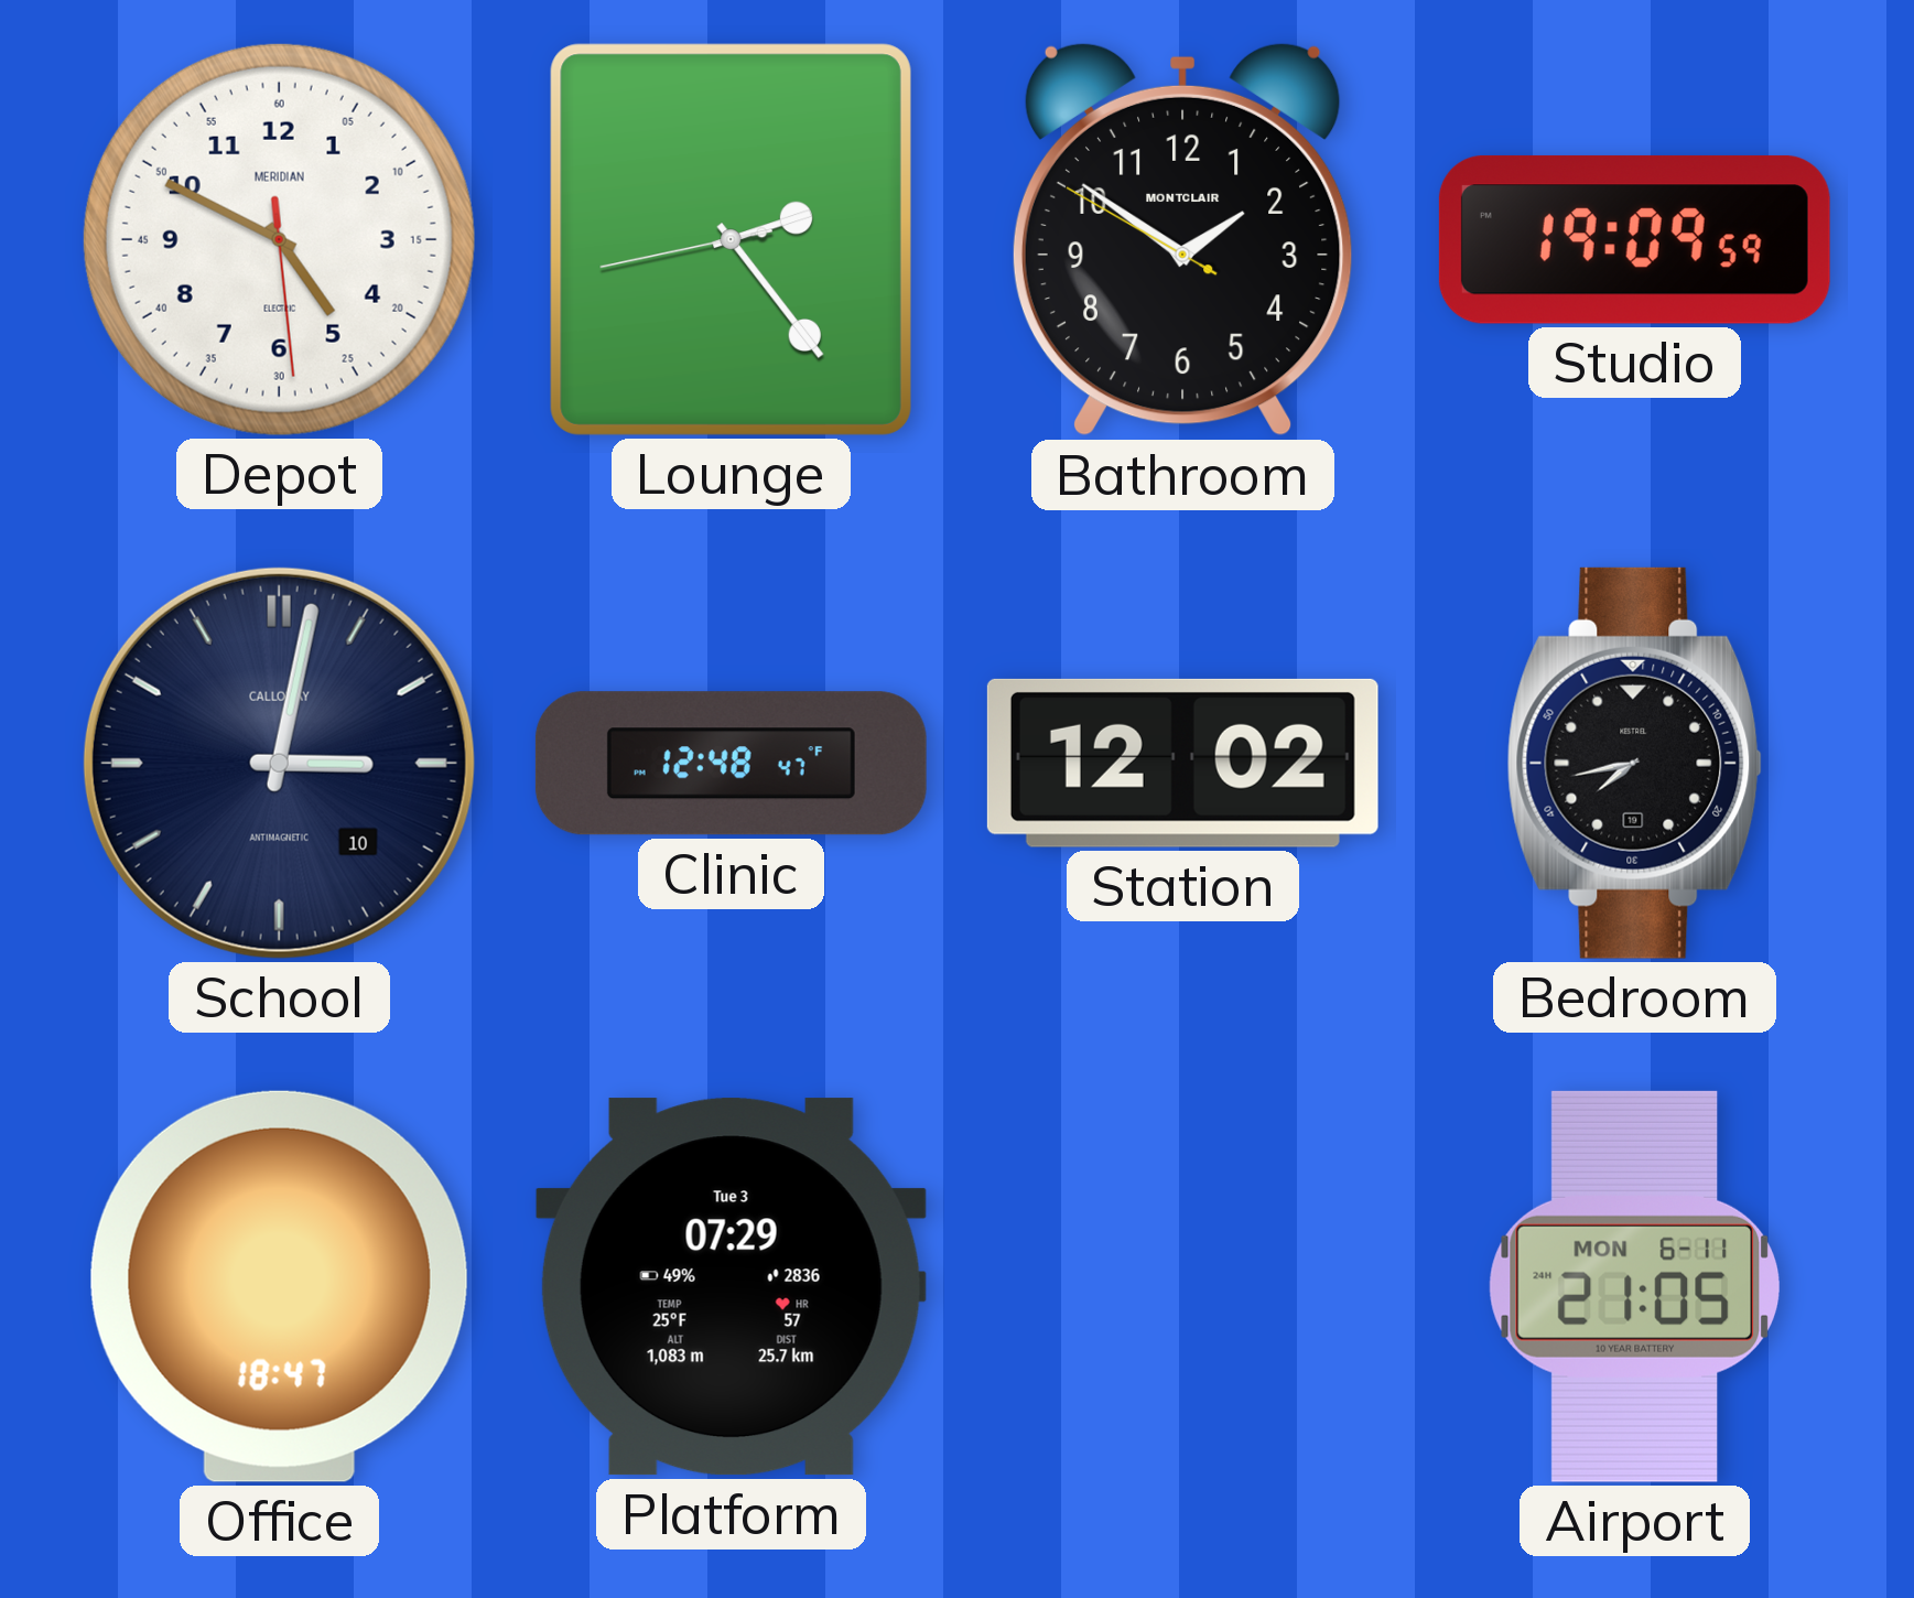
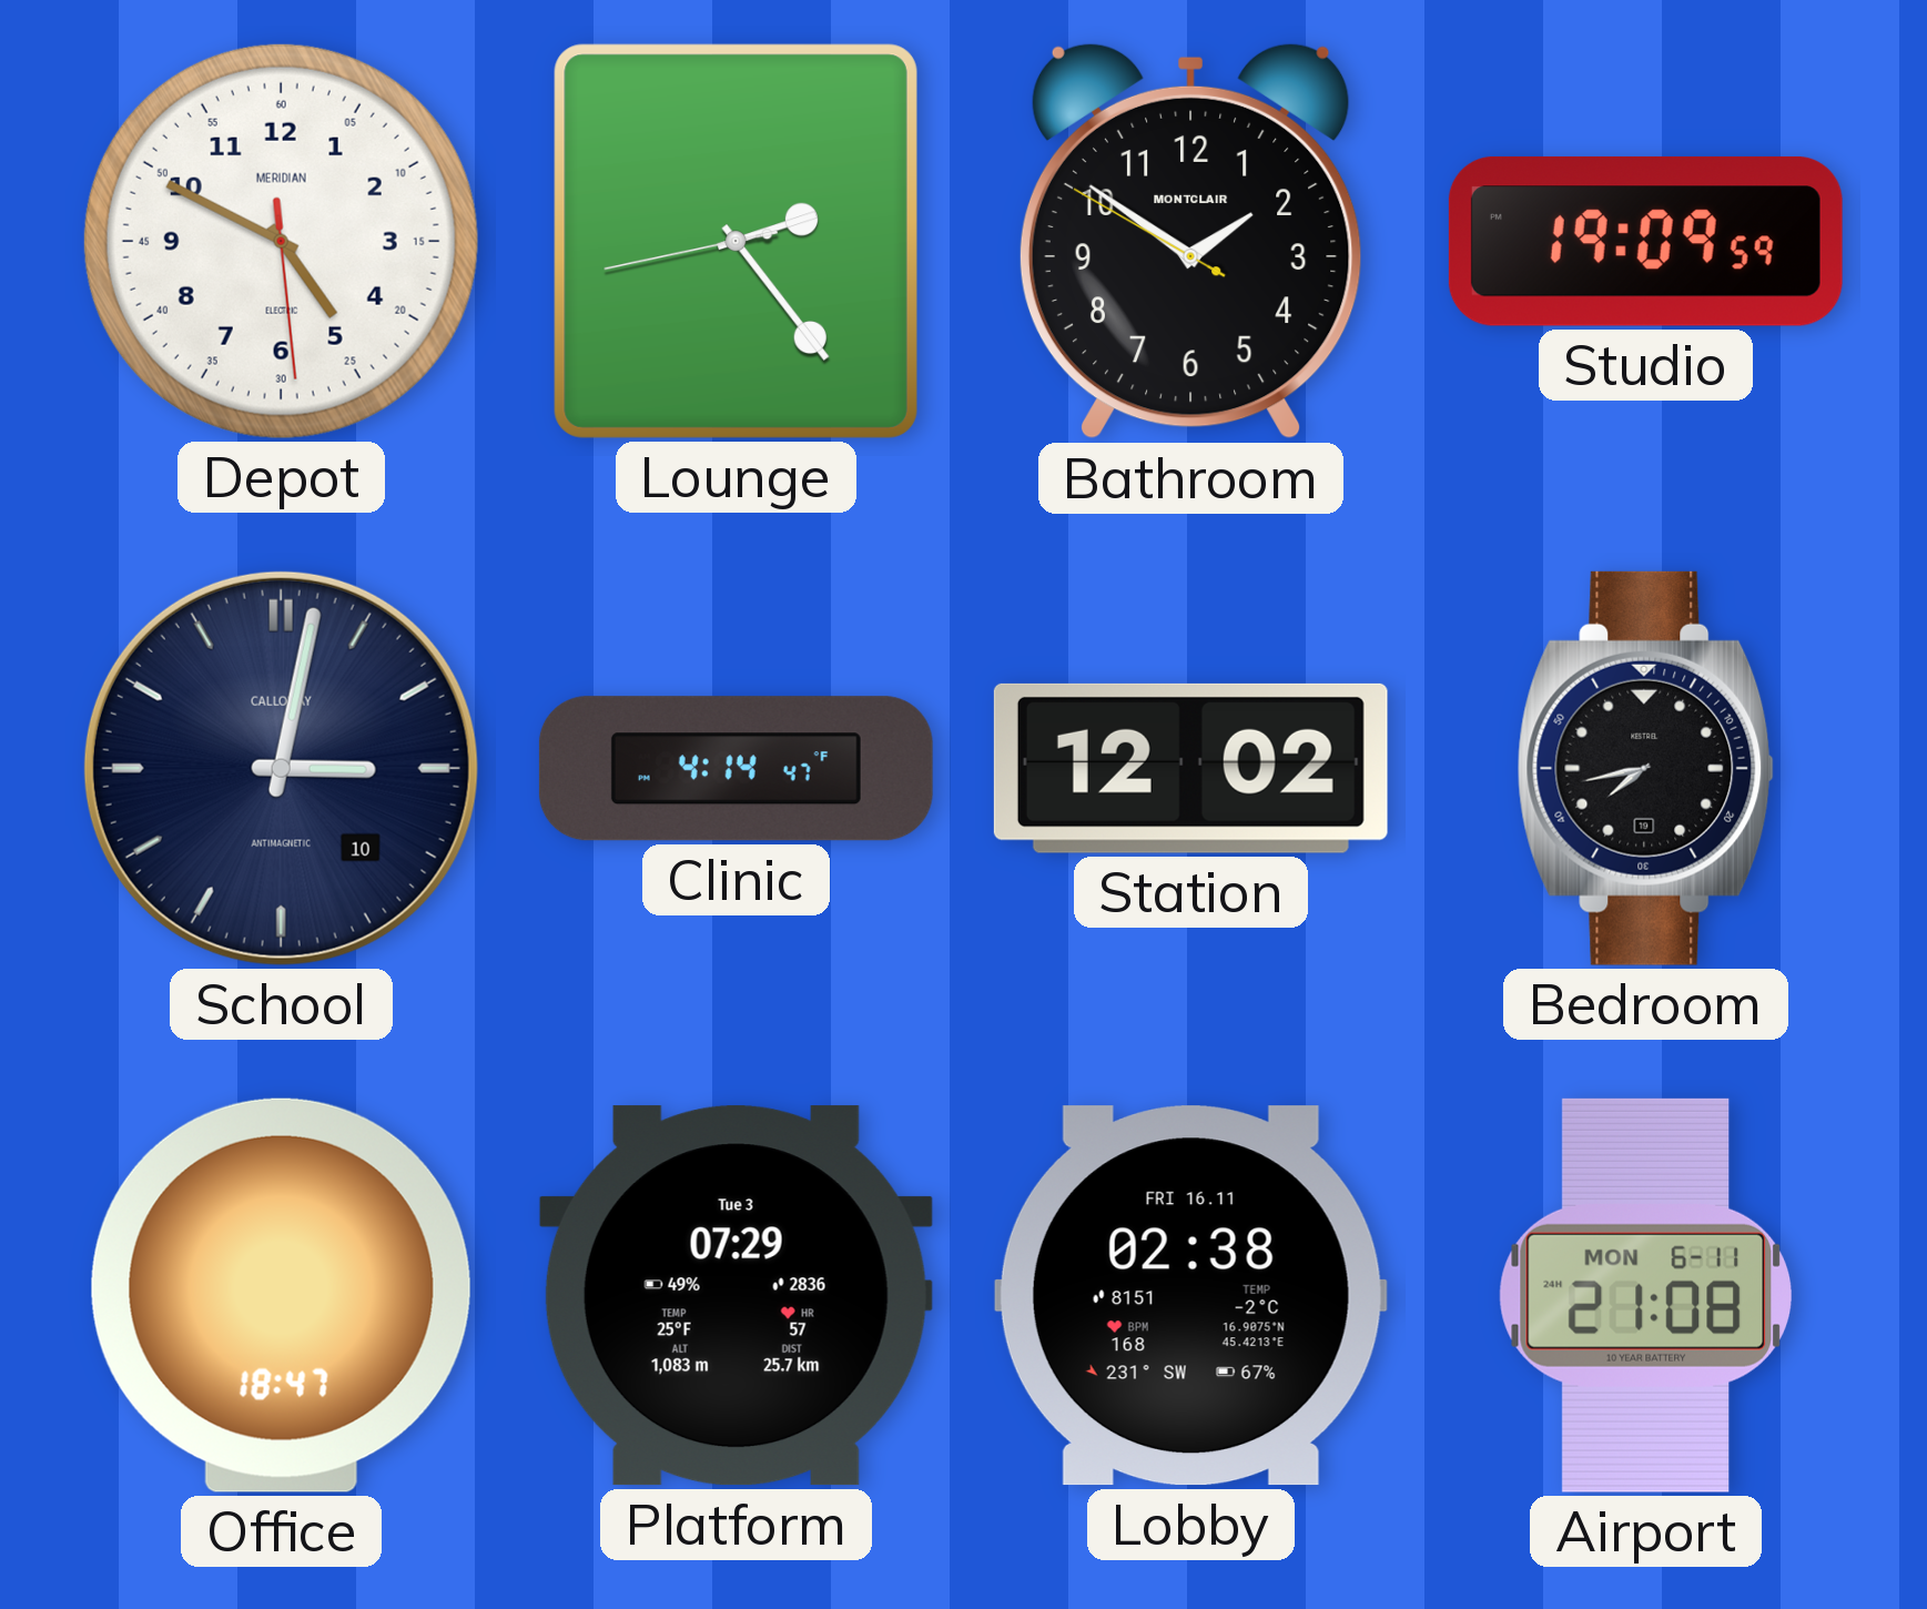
Clinic: 12:48 -> 4:14 (736, 769)
Lobby: none -> 02:38 (1190, 1296)
Airport: 21:05 -> 21:08 (1645, 1295)
